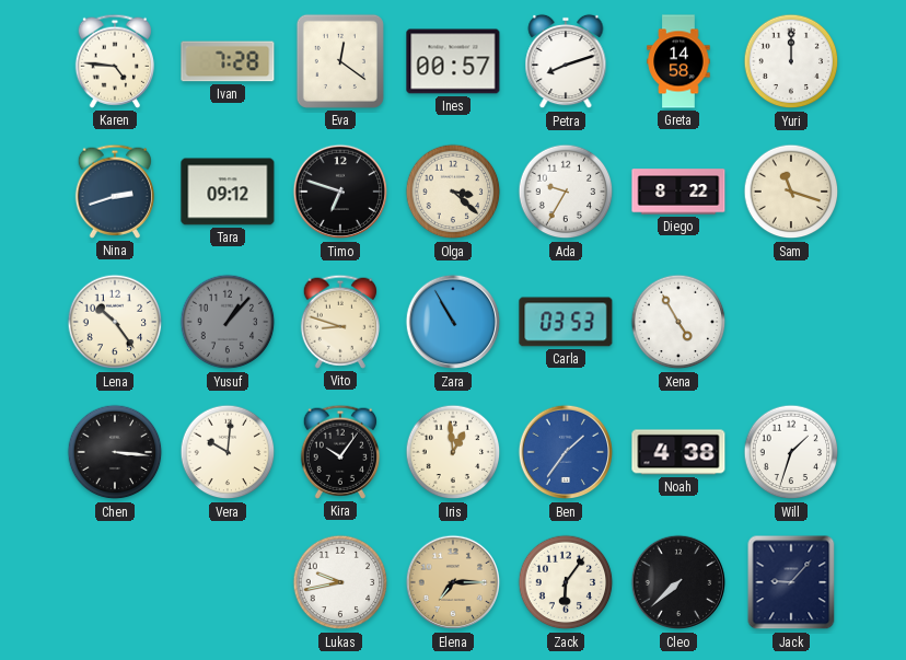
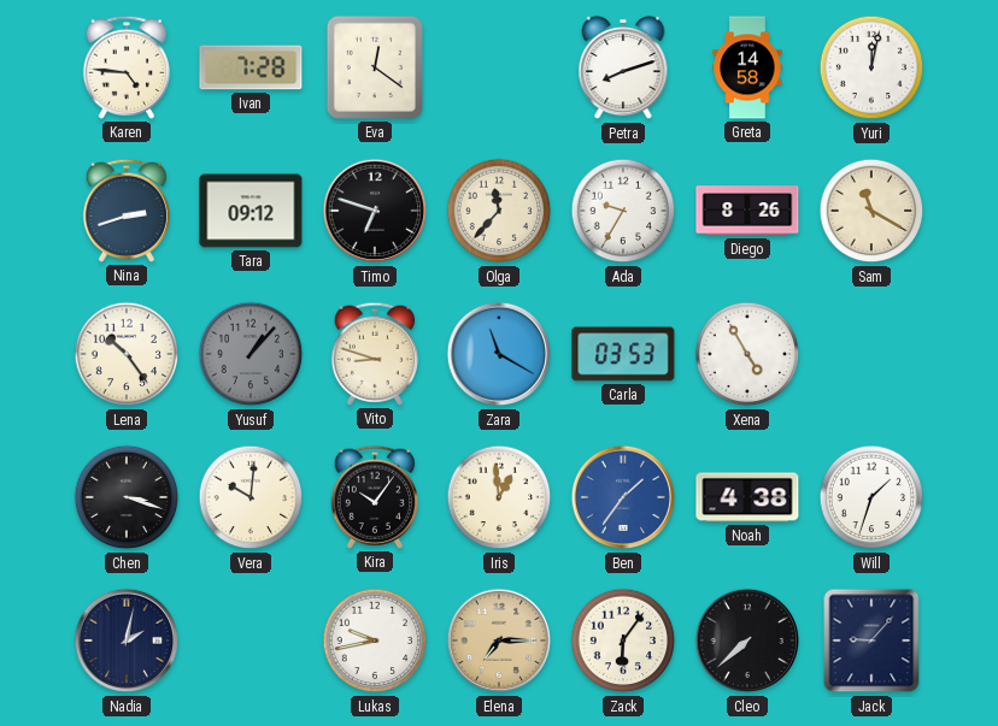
Ines: 00:57 -> none (453, 61)
Yuri: 12:00 -> 12:02 (871, 67)
Olga: 3:22 -> 11:37 (499, 211)
Diego: 8:22 -> 8:26 (747, 211)
Sam: 11:18 -> 11:20 (871, 211)
Zara: 10:55 -> 11:20 (499, 354)
Chen: 3:16 -> 3:18 (127, 497)
Nadia: none -> 2:02 (127, 641)
